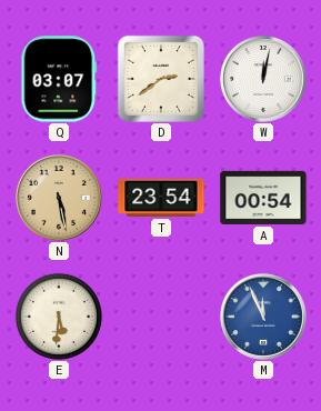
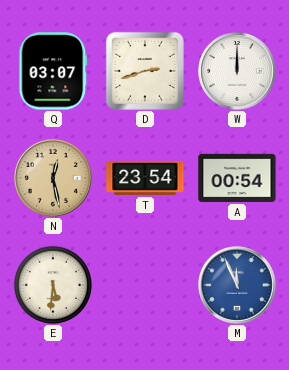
D: 2:39 -> 2:42 (145, 71)
W: 12:02 -> 12:00 (237, 71)
N: 5:28 -> 12:28 (53, 178)
